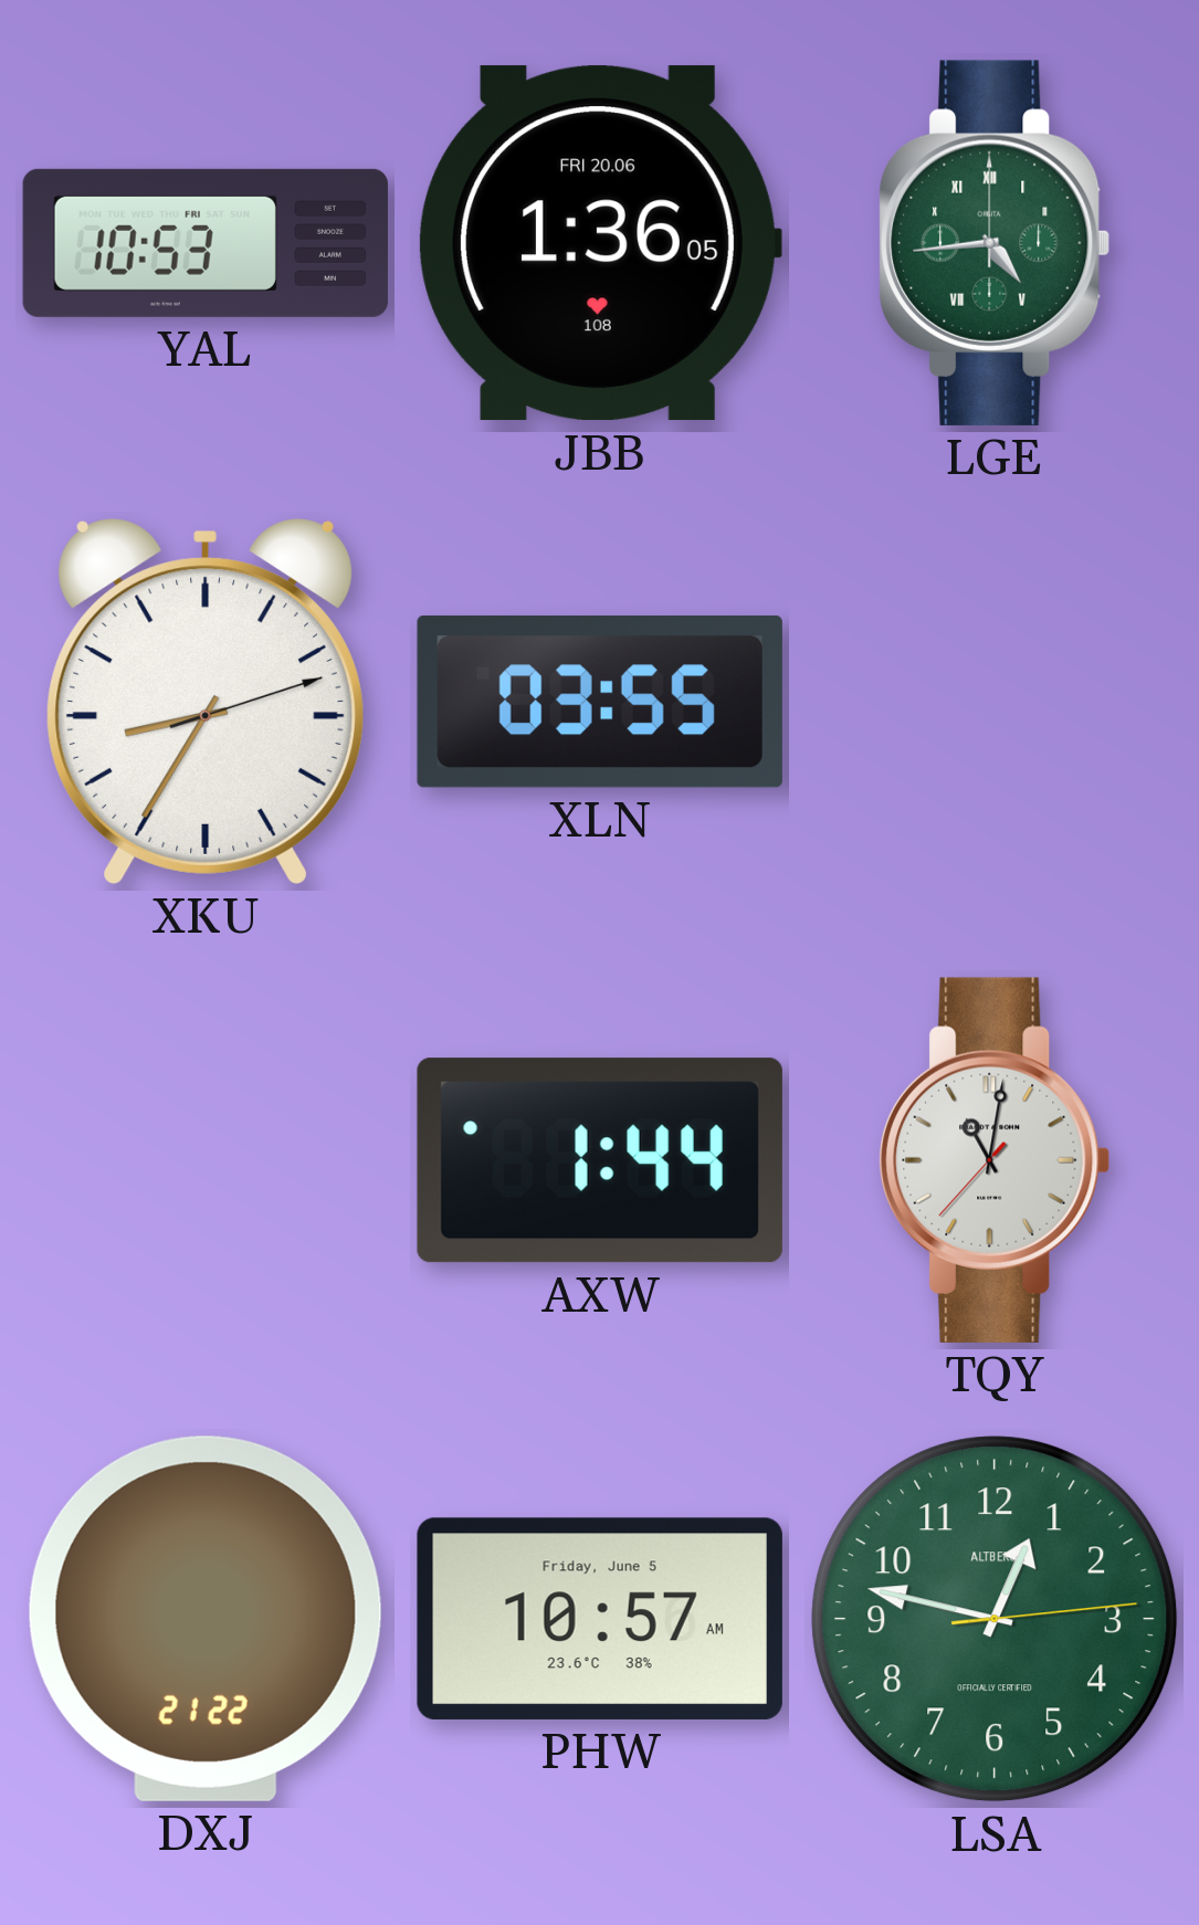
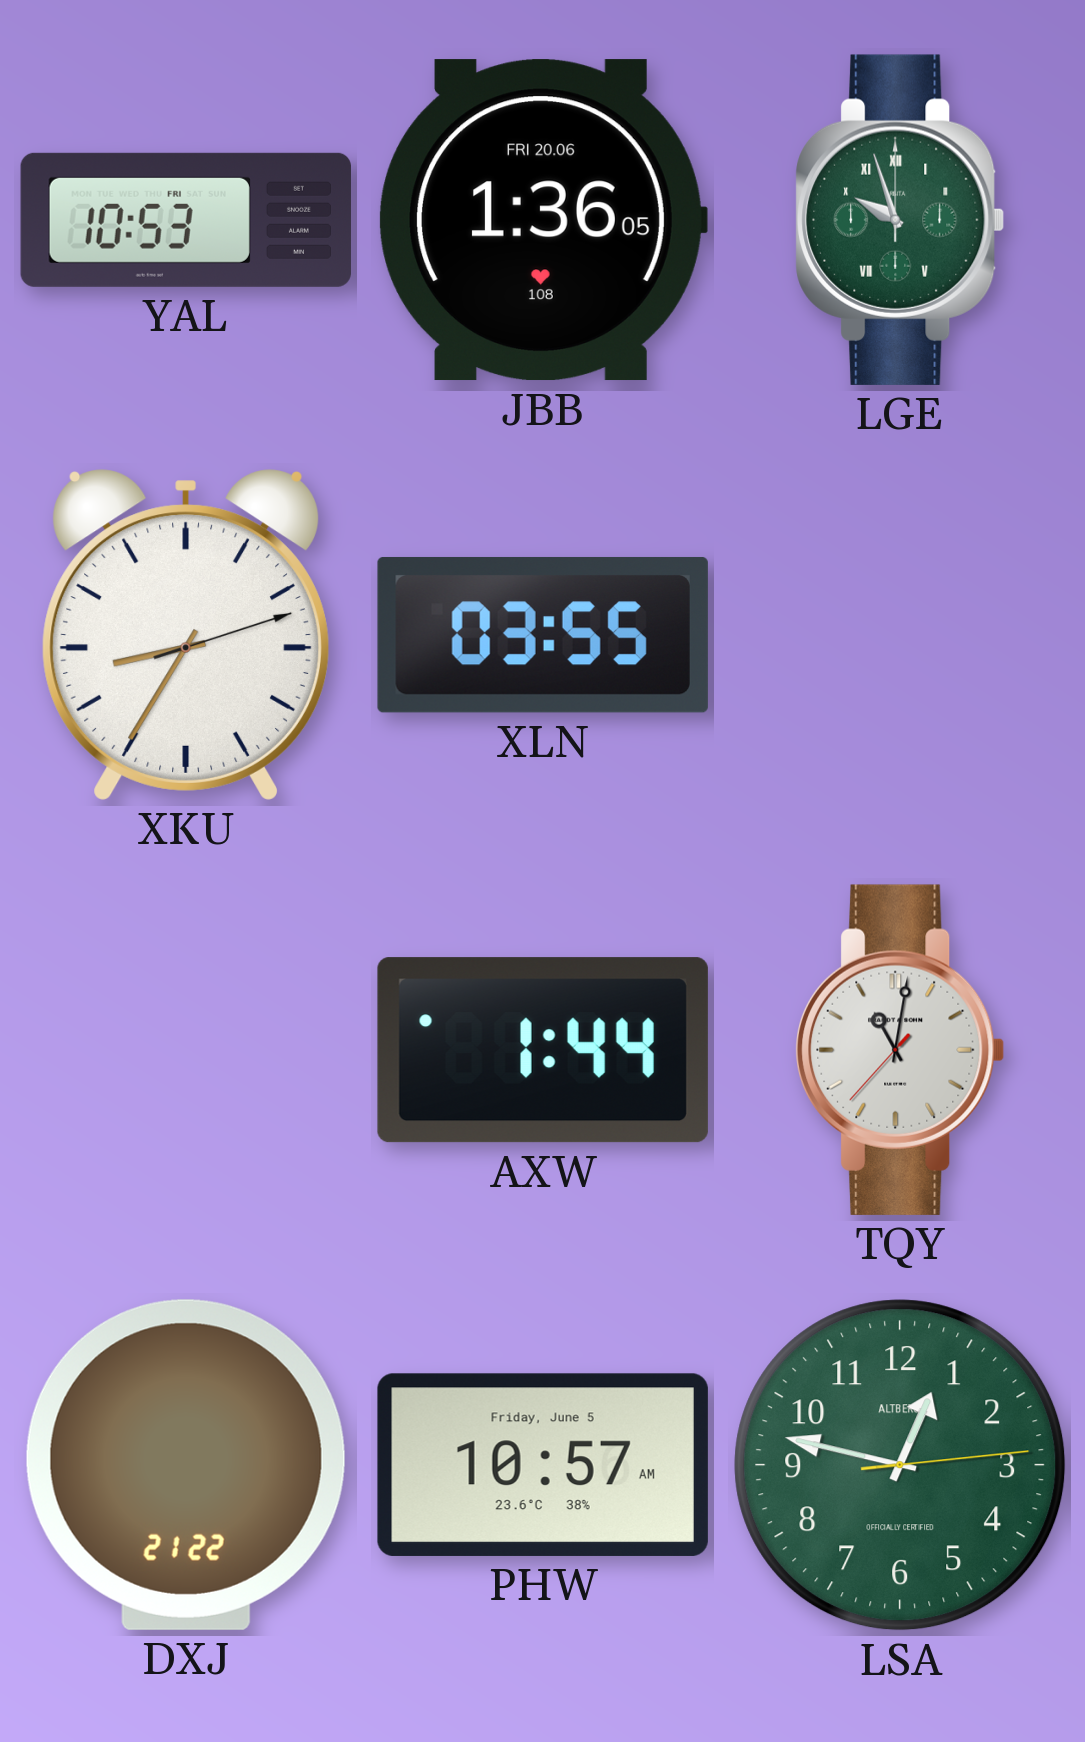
LGE: 4:44 -> 9:57 (900, 220)
